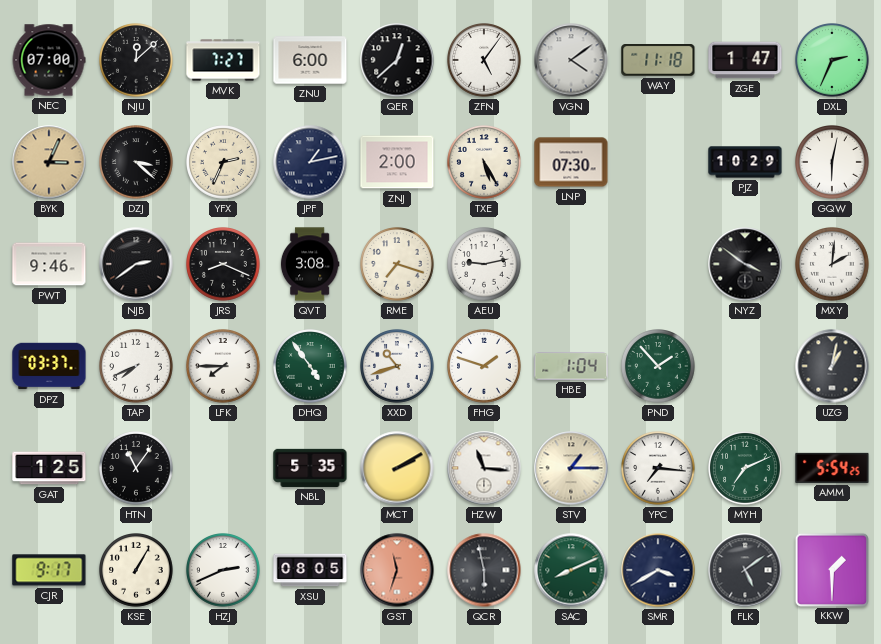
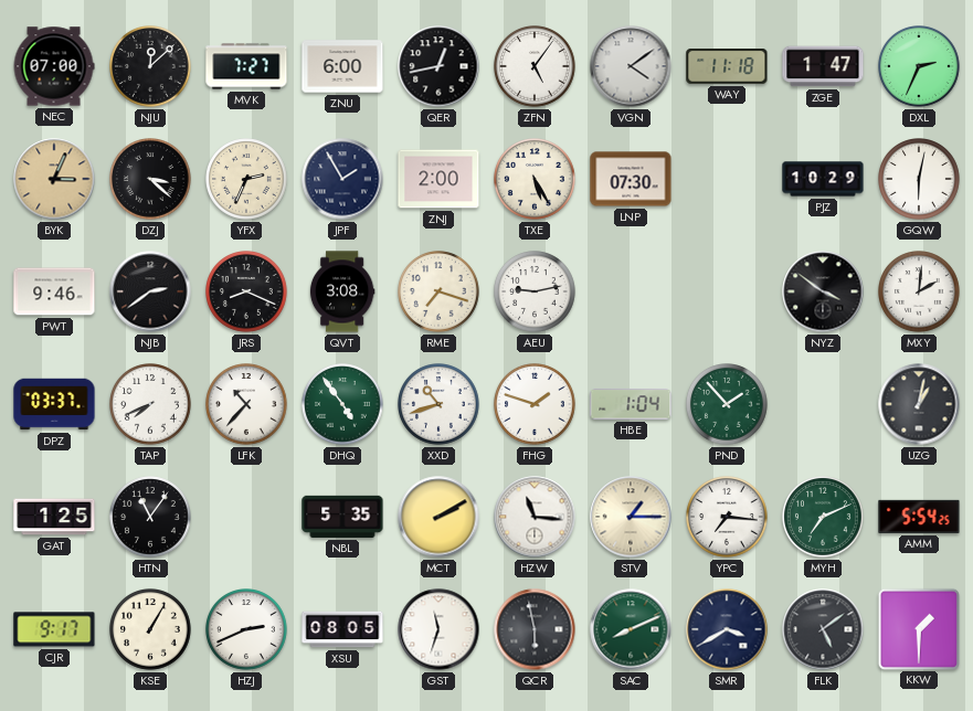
QER: 12:38 -> 12:43 (438, 66)
JPF: 1:13 -> 1:55 (342, 179)
LFK: 7:45 -> 10:37 (246, 404)
GST dial: salmon -> white (438, 629)
